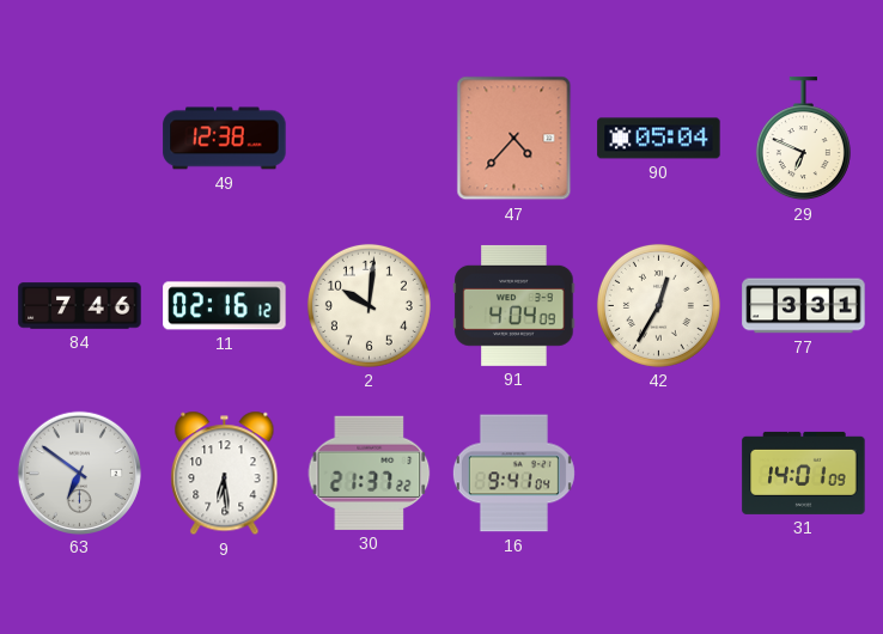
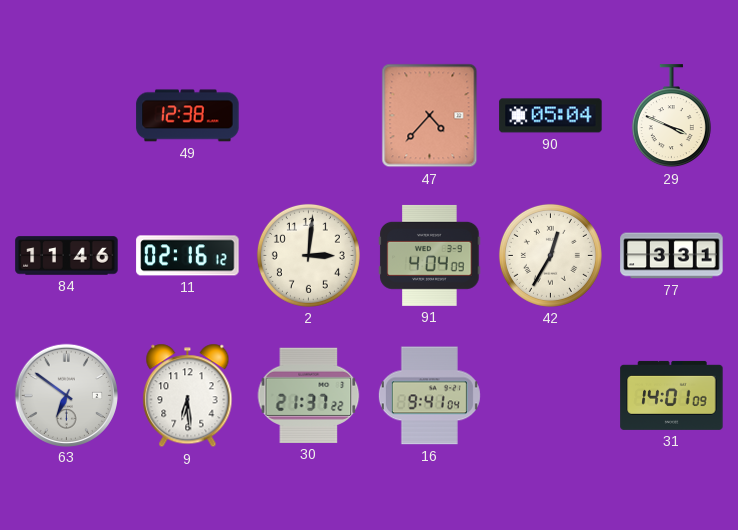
29: 6:49 -> 3:49 (671, 116)
84: 7:46 -> 11:46 (67, 256)
2: 10:01 -> 3:01 (308, 255)
